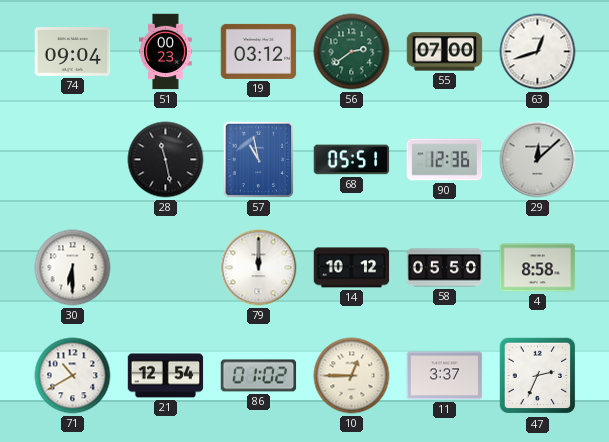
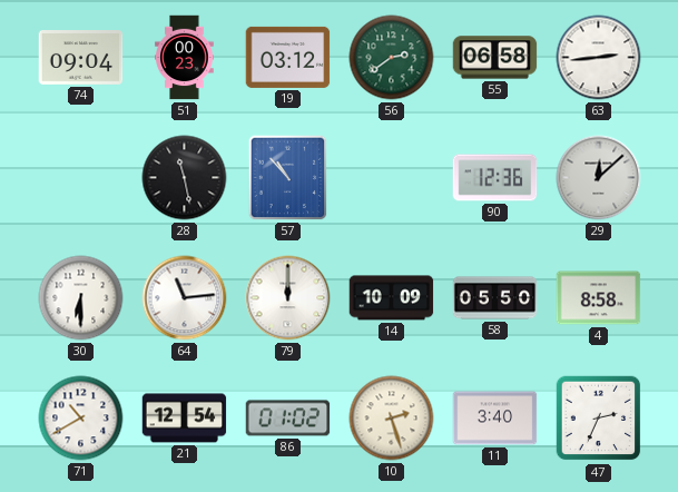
55: 07:00 -> 06:58 (495, 58)
63: 12:42 -> 2:44 (599, 58)
57: 10:58 -> 10:53 (288, 178)
68: 05:51 -> none (352, 160)
64: none -> 11:14 (185, 298)
14: 10:12 -> 10:09 (392, 298)
10: 12:45 -> 2:27 (392, 419)
11: 3:37 -> 3:40 (495, 419)
